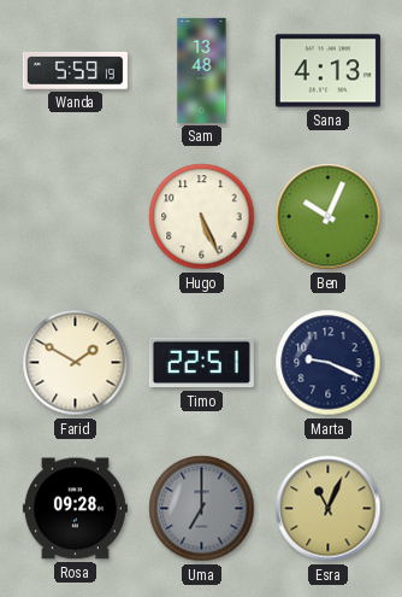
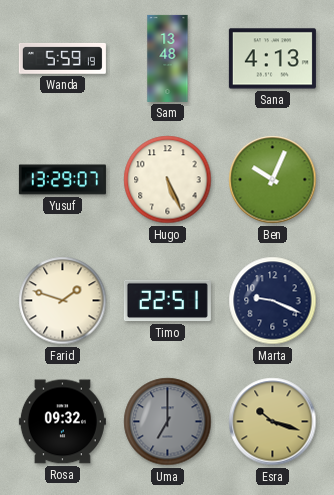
Yusuf: none -> 13:29 (62, 180)
Farid: 1:50 -> 1:48 (63, 301)
Rosa: 09:28 -> 09:32 (62, 422)
Esra: 11:04 -> 10:18 (273, 422)
